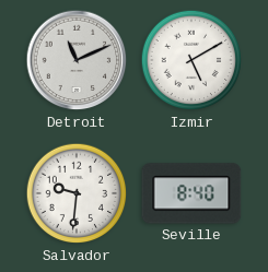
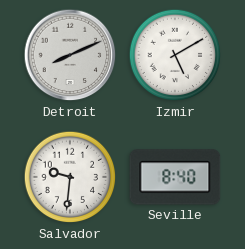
Detroit: 11:11 -> 8:11 (70, 55)
